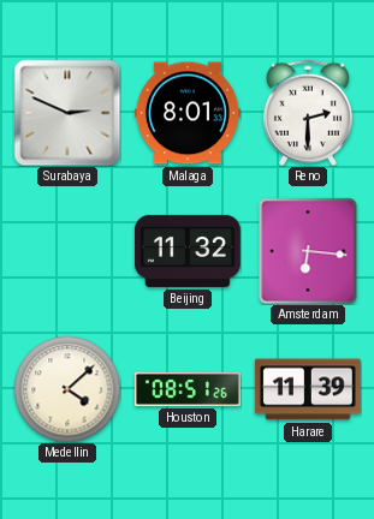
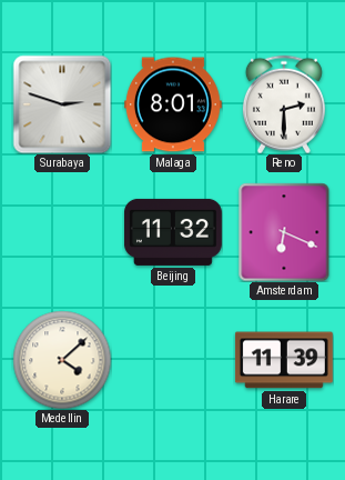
Surabaya: 2:49 -> 2:48 (62, 104)
Amsterdam: 6:16 -> 6:19 (284, 232)
Houston: 08:51 -> none (188, 389)
